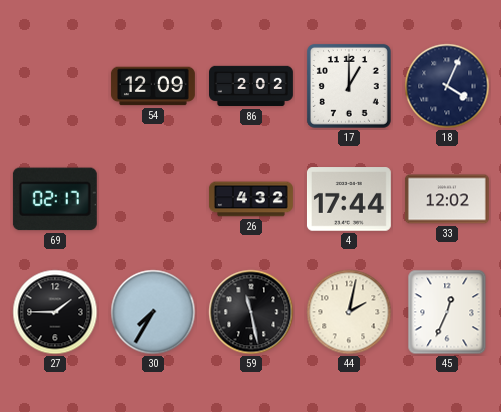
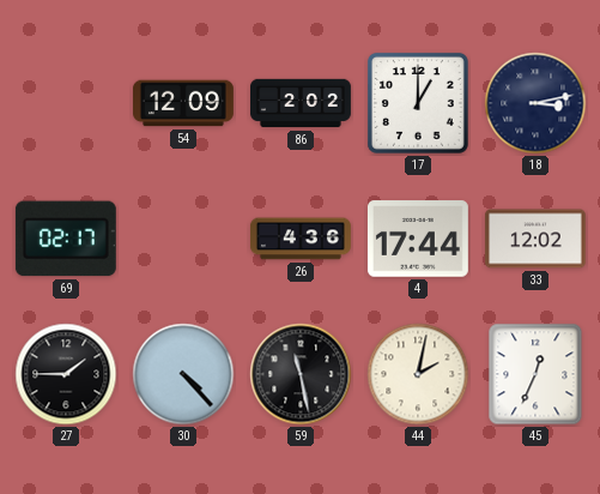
18: 4:04 -> 3:13 (535, 103)
26: 4:32 -> 4:36 (301, 239)
30: 7:35 -> 4:23 (183, 374)
